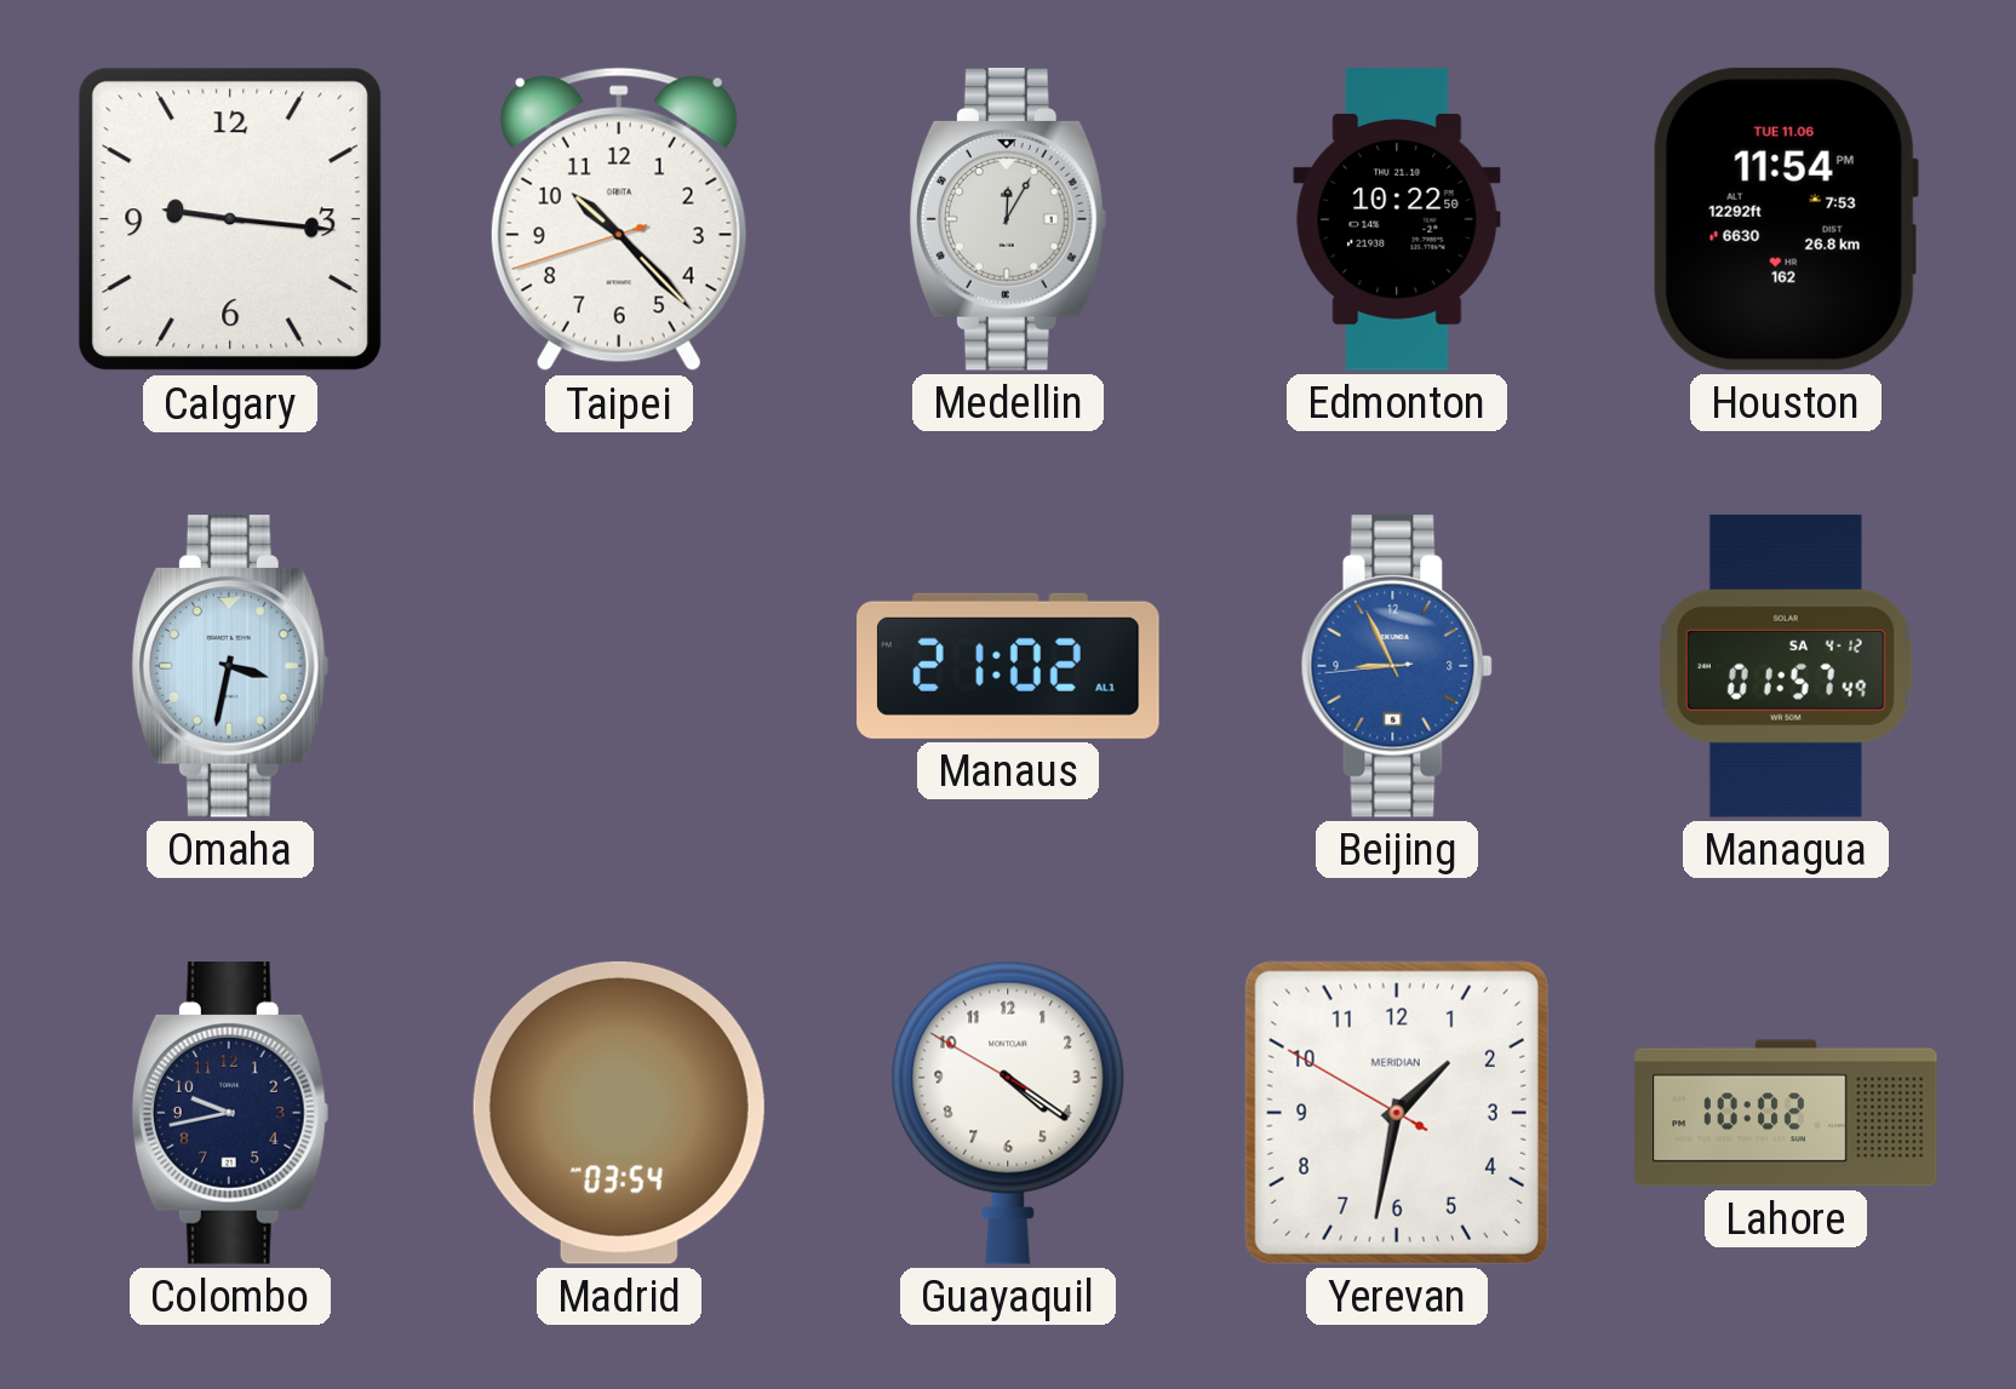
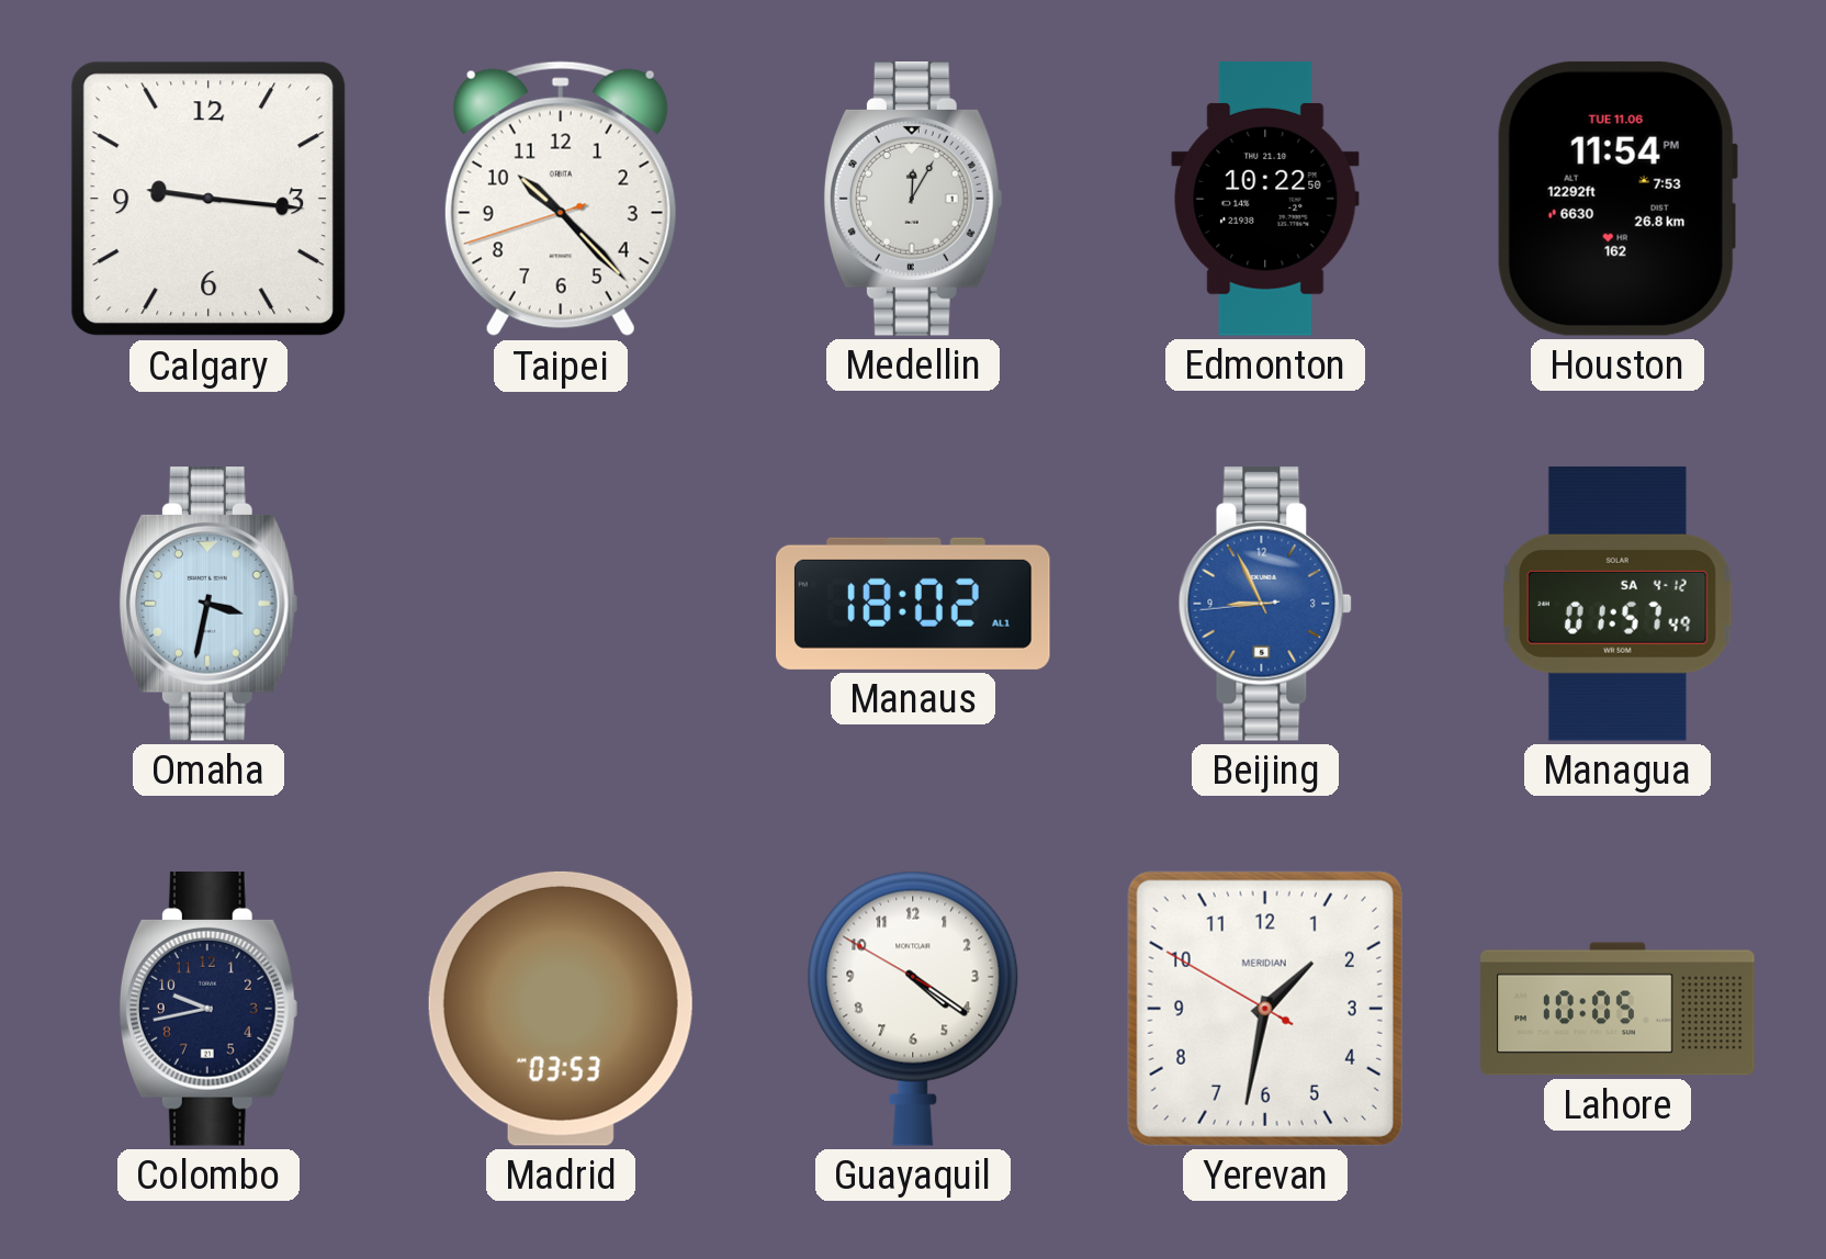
Manaus: 21:02 -> 18:02 (914, 604)
Madrid: 03:54 -> 03:53 (561, 1009)
Lahore: 10:02 -> 10:05 (1618, 1009)
